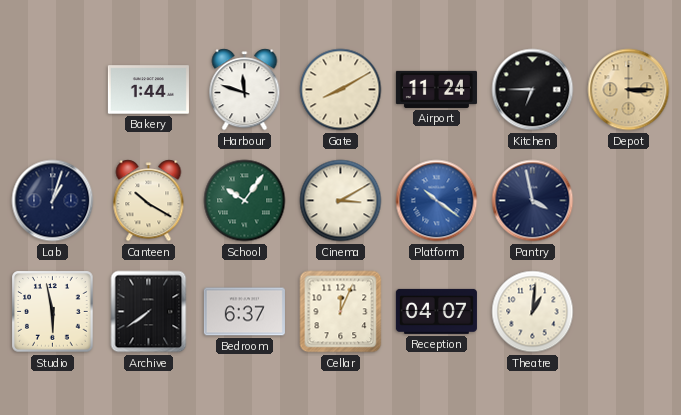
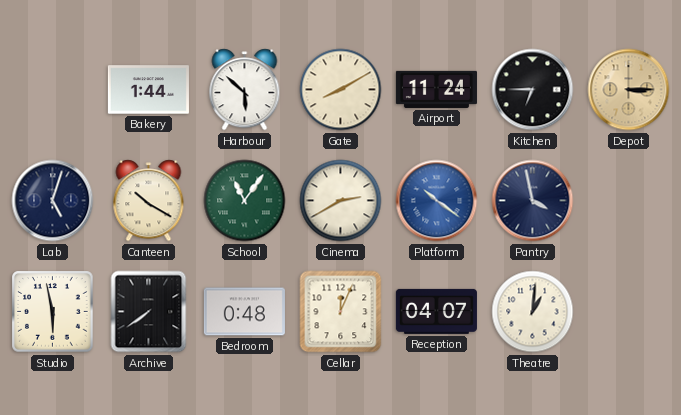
Harbour: 11:48 -> 5:52 (245, 90)
Lab: 1:03 -> 5:03 (53, 201)
School: 10:06 -> 11:06 (245, 201)
Cinema: 3:10 -> 2:40 (341, 201)
Bedroom: 6:37 -> 0:48 (244, 312)
